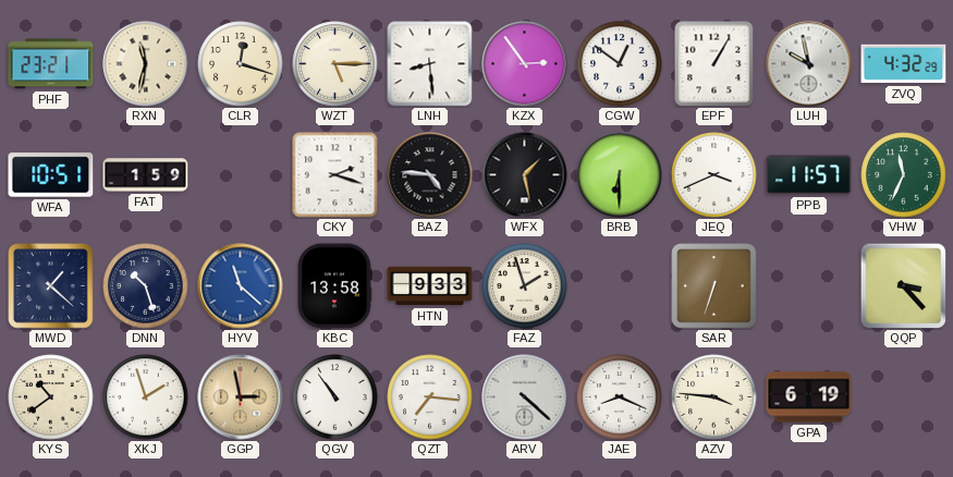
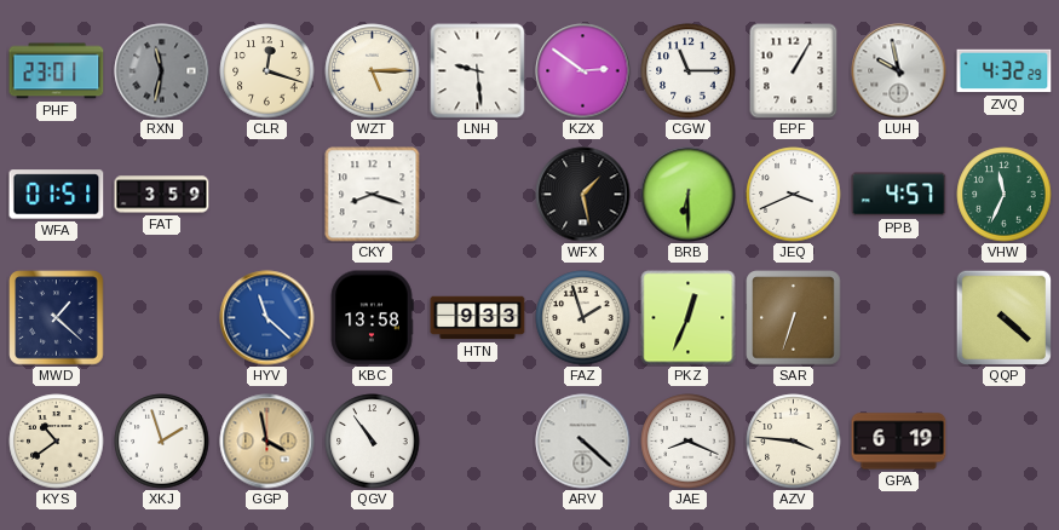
PHF: 23:21 -> 23:01 (57, 71)
RXN dial: cream -> grey (162, 71)
LNH: 8:29 -> 9:29 (478, 71)
KZX: 2:54 -> 2:51 (583, 71)
CGW: 12:51 -> 11:15 (689, 71)
WFA: 10:51 -> 01:51 (57, 195)
FAT: 1:59 -> 3:59 (162, 195)
CKY: 2:18 -> 8:18 (373, 195)
BAZ: 4:46 -> none (430, 175)
PPB: 11:57 -> 4:57 (899, 195)
DNN: 10:27 -> none (146, 286)
PKZ: none -> 12:34 (689, 318)
QQP: 3:23 -> 4:22 (1003, 317)
GGP: 2:58 -> 3:58 (267, 442)
QZT: 7:16 -> none (430, 397)
